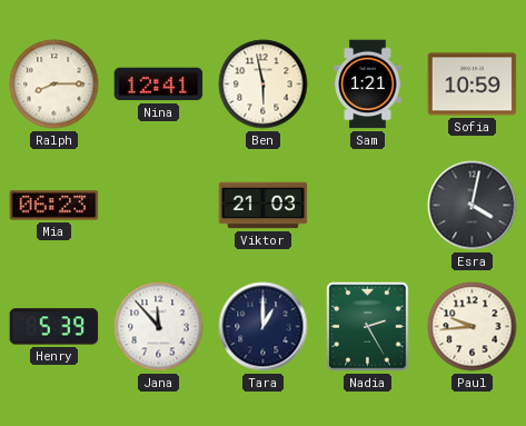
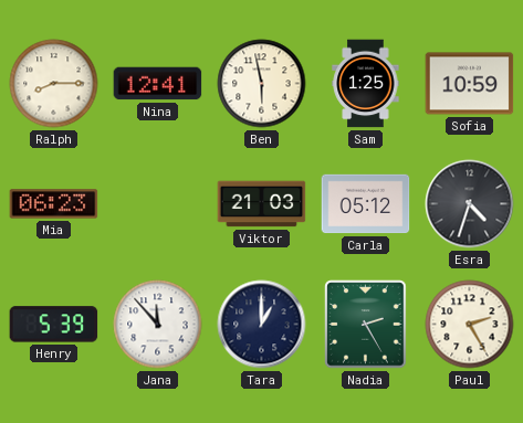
Sam: 1:21 -> 1:25 (366, 84)
Carla: none -> 05:12 (366, 204)
Esra: 4:02 -> 4:33 (470, 204)
Paul: 9:44 -> 2:25 (470, 325)
